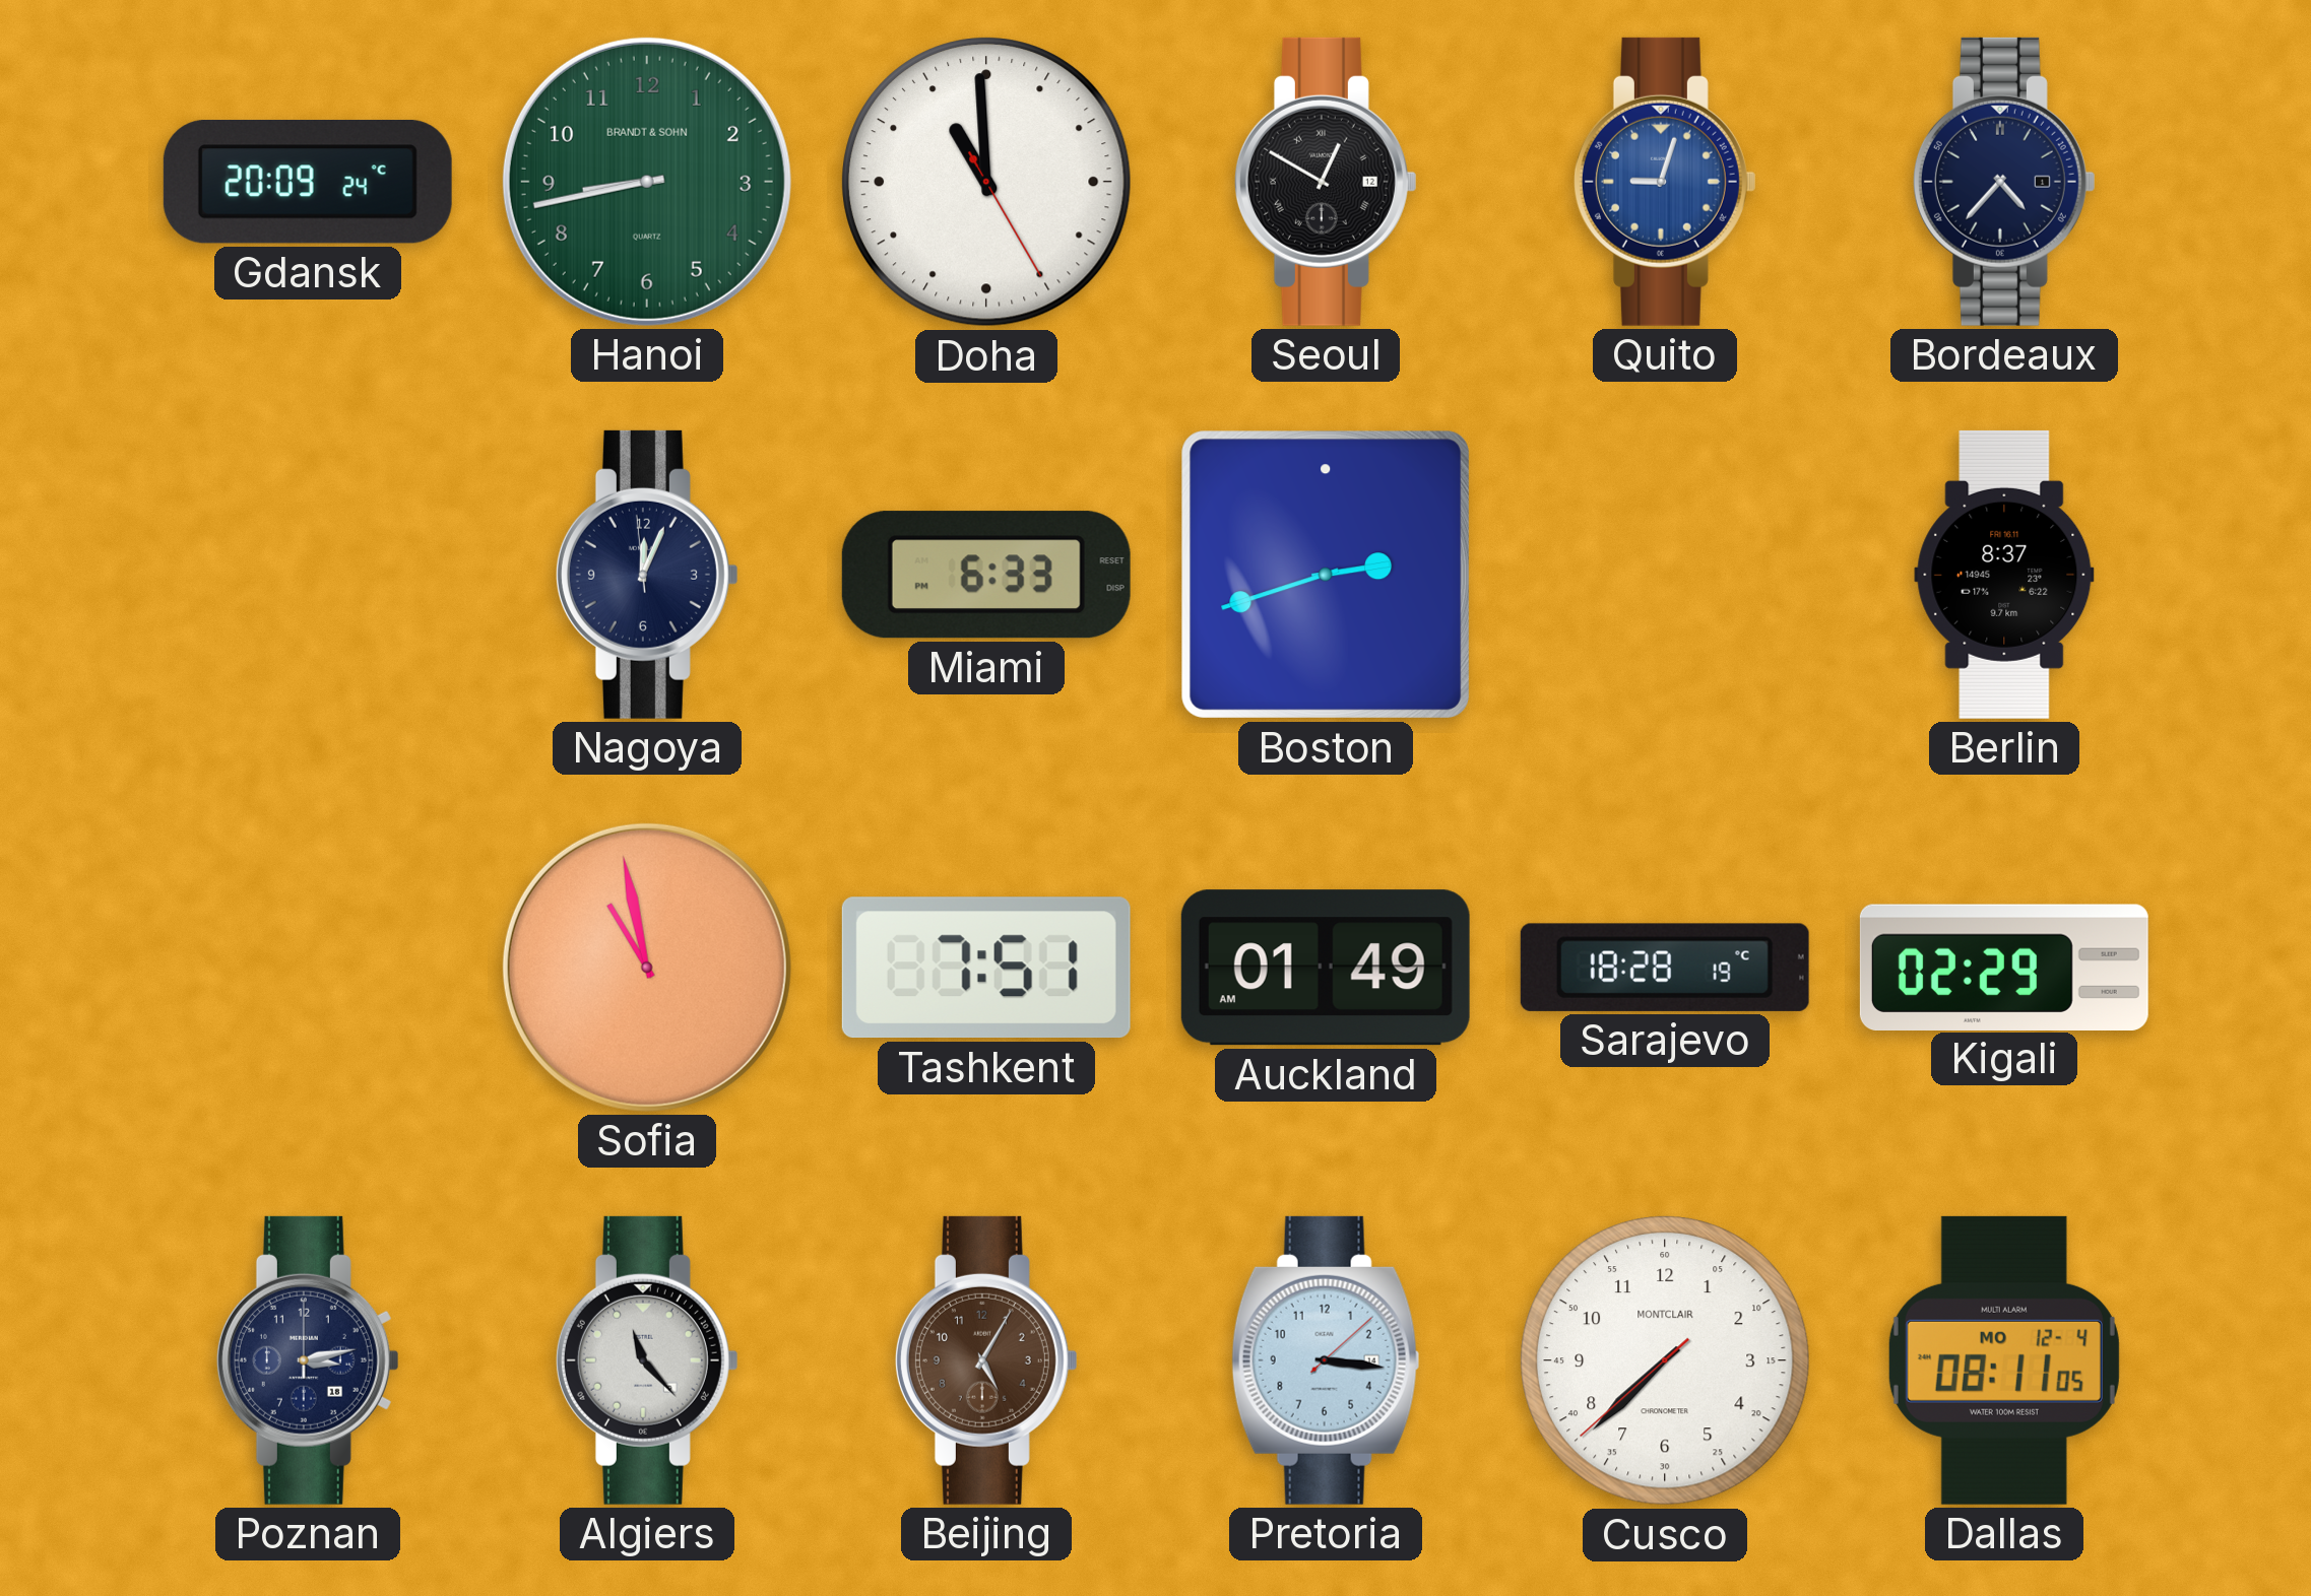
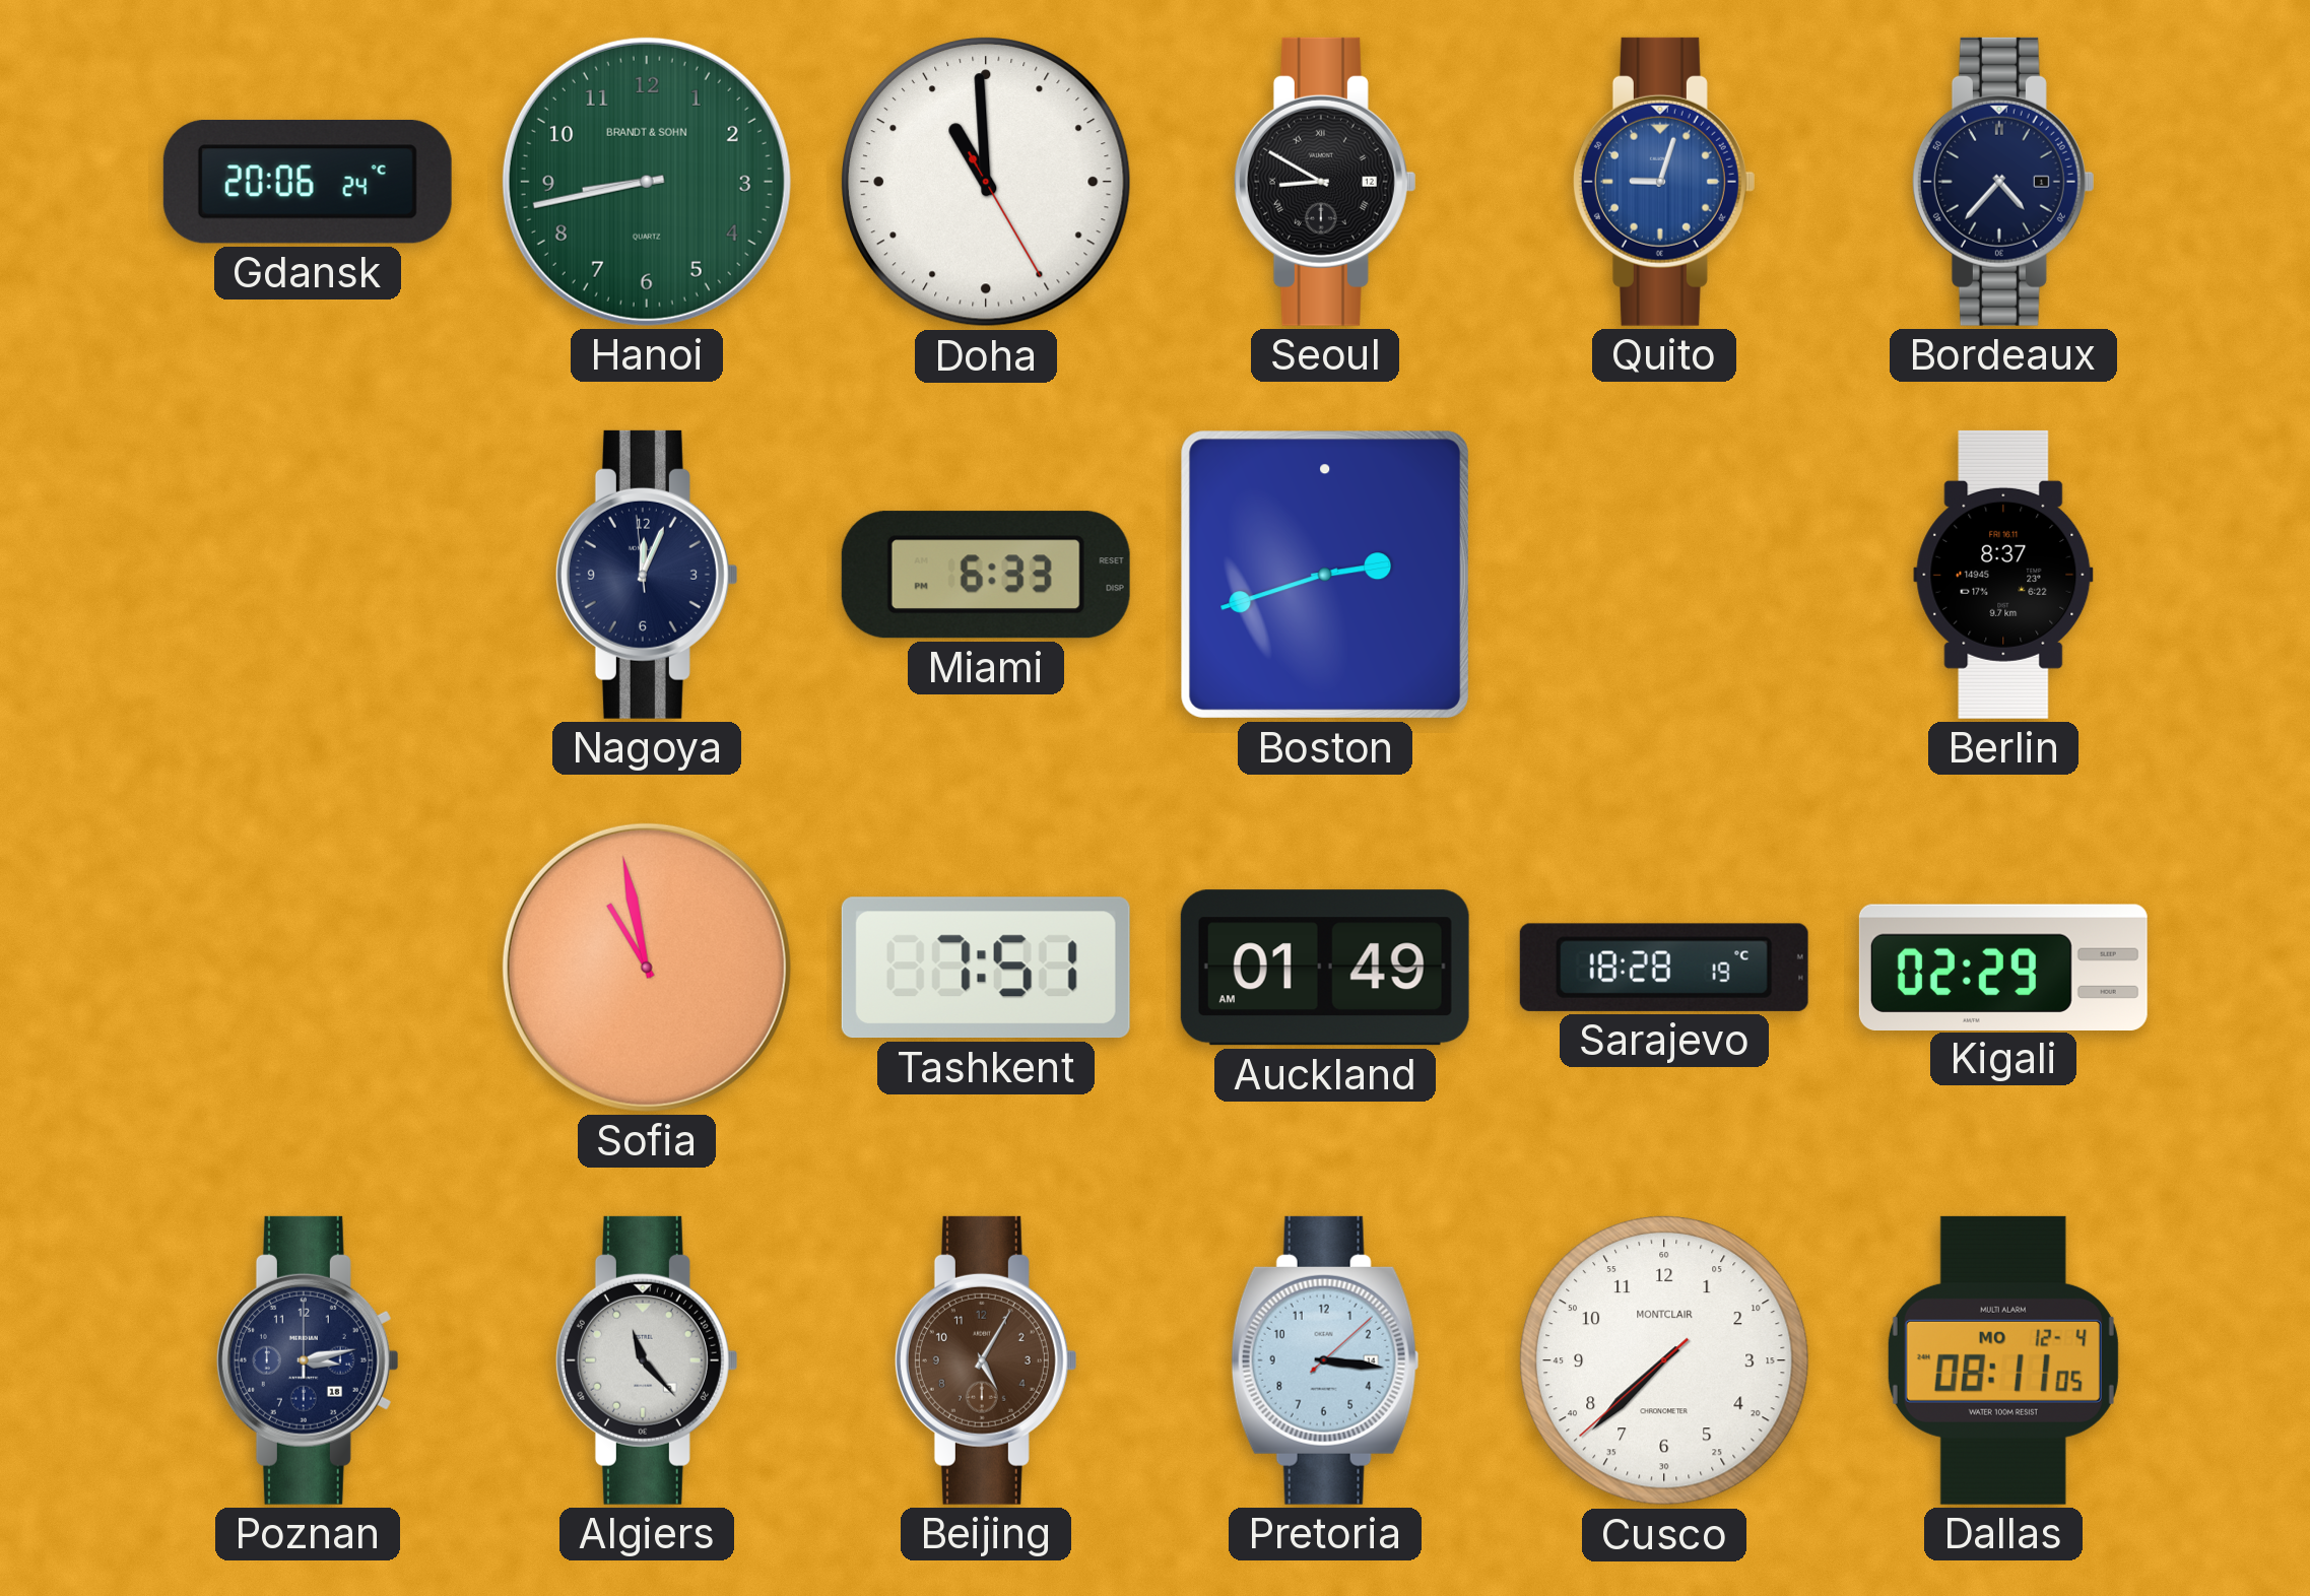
Gdansk: 20:09 -> 20:06 (308, 183)
Seoul: 12:50 -> 8:50 (1325, 182)
